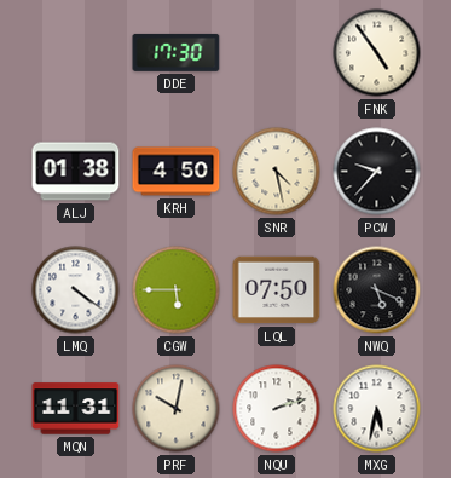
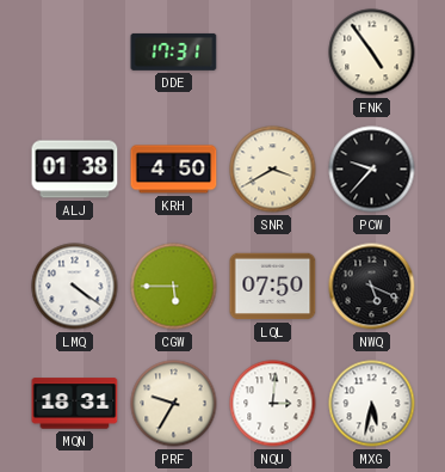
DDE: 17:30 -> 17:31 (174, 51)
SNR: 4:28 -> 3:40 (273, 170)
MQN: 11:31 -> 18:31 (75, 404)
PRF: 10:02 -> 9:35 (174, 404)
NQU: 2:12 -> 3:01 (273, 404)
